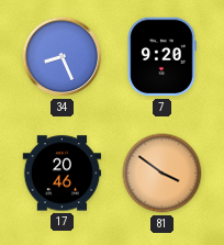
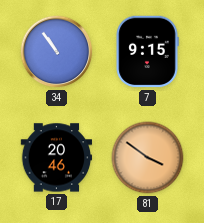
34: 8:26 -> 10:54 (57, 52)
7: 9:20 -> 9:15 (147, 52)
